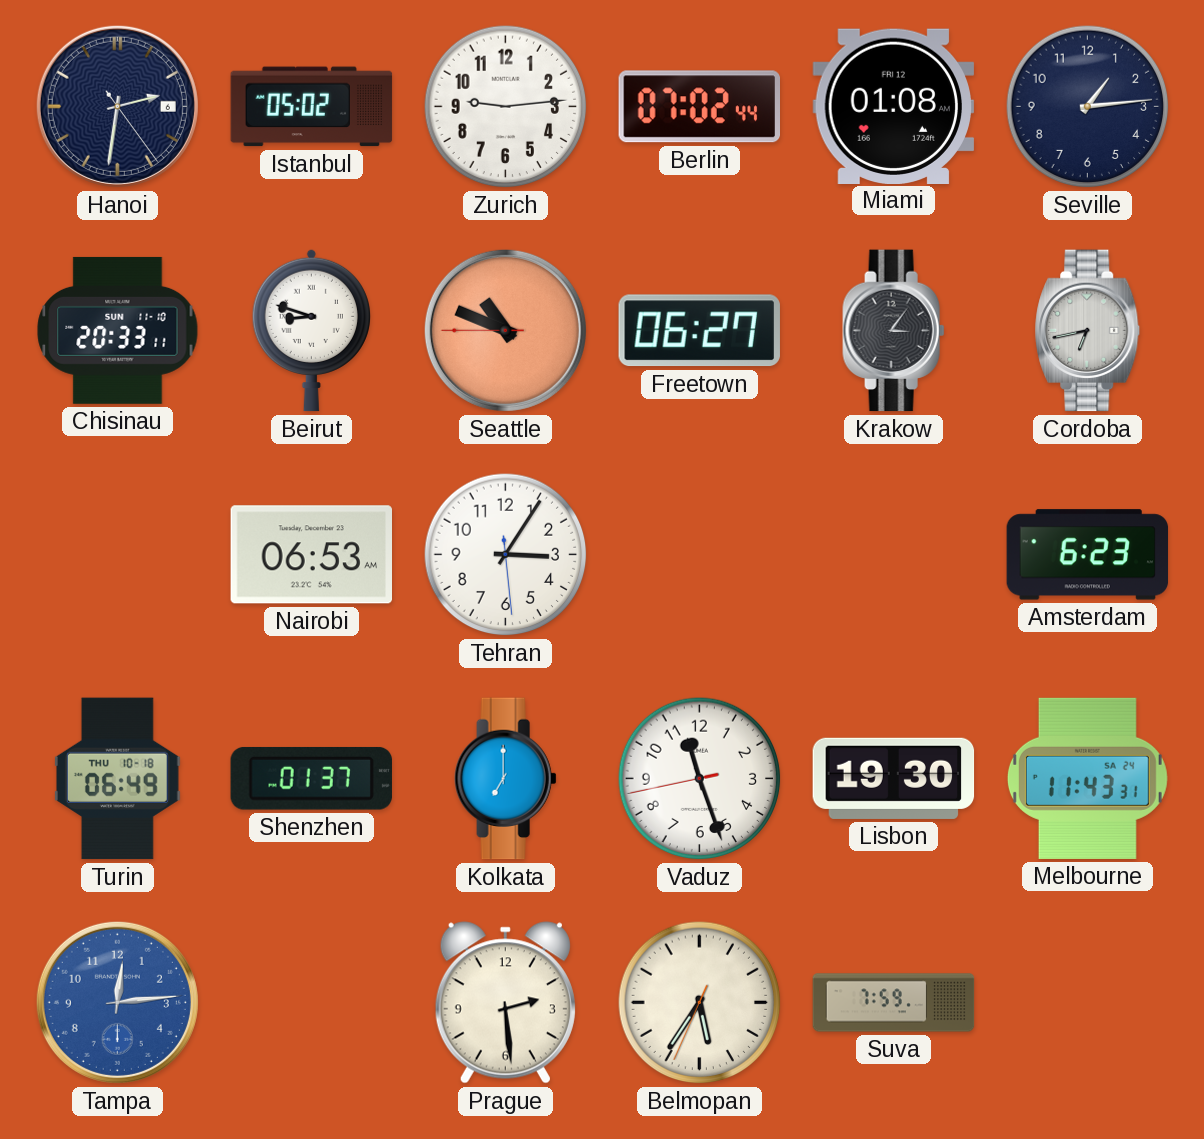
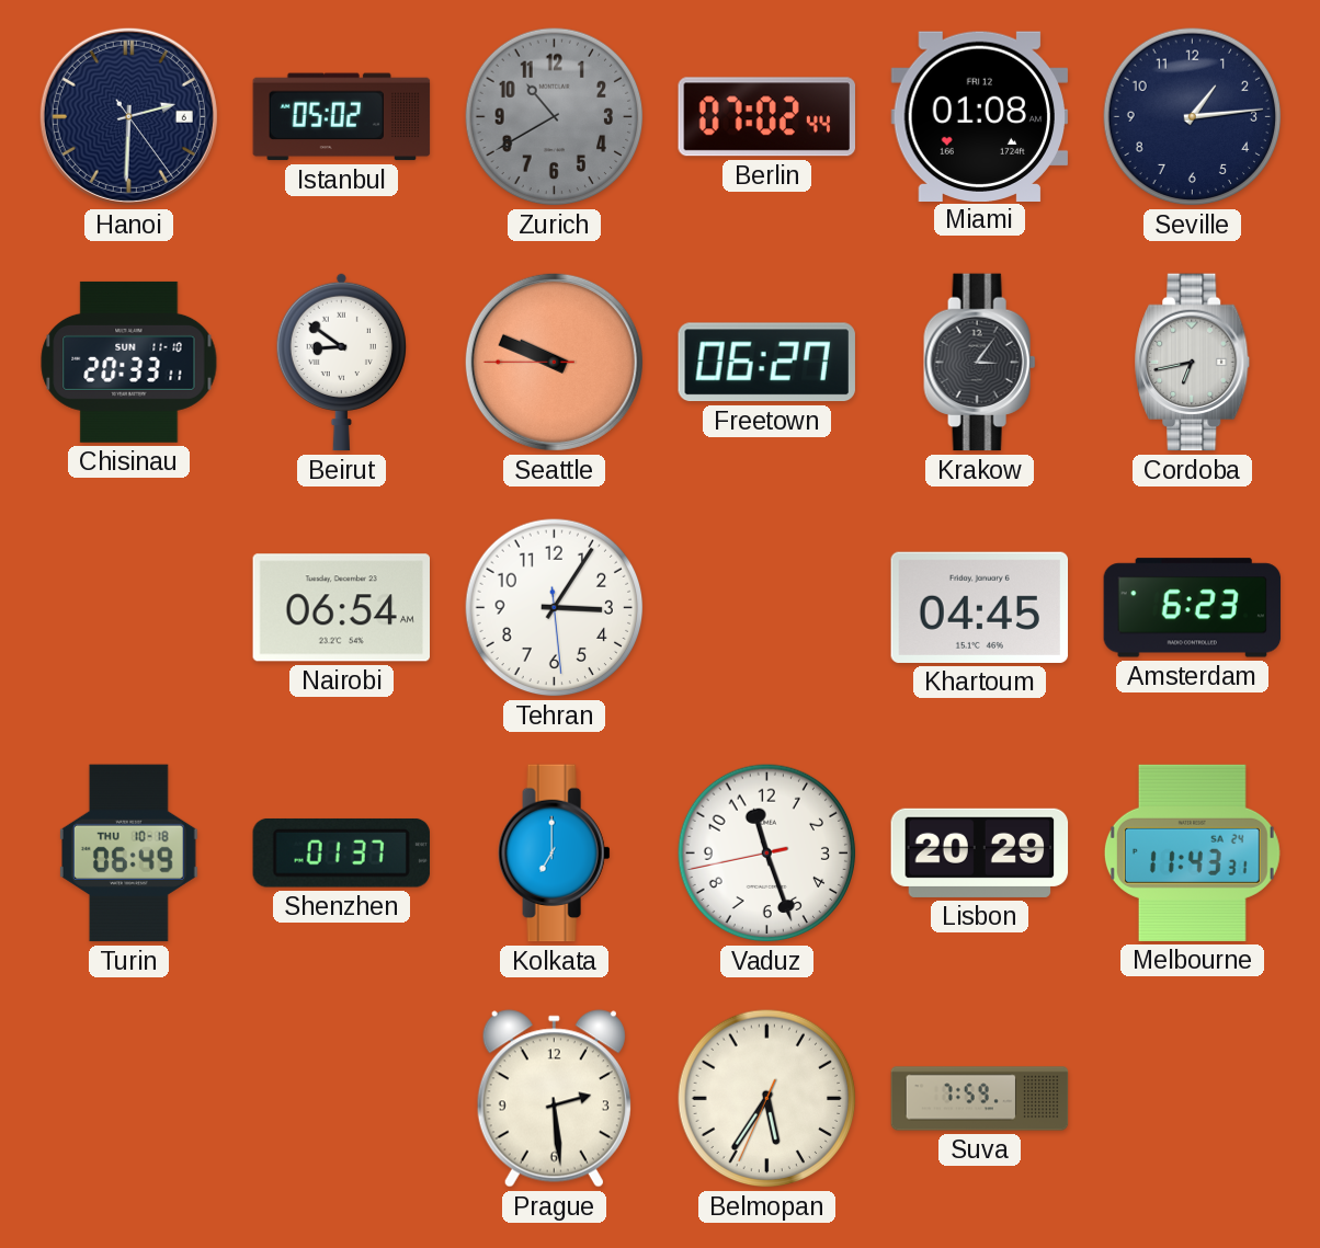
Hanoi: 2:31 -> 2:30 (128, 116)
Zurich: 9:14 -> 10:40 (555, 117)
Zurich dial: white -> grey (555, 117)
Beirut: 8:48 -> 8:51 (341, 362)
Seattle: 10:48 -> 9:48 (554, 362)
Nairobi: 06:53 -> 06:54 (341, 608)
Khartoum: none -> 04:45 (980, 607)
Lisbon: 19:30 -> 20:29 (980, 852)
Tampa: 12:14 -> none (117, 1002)
